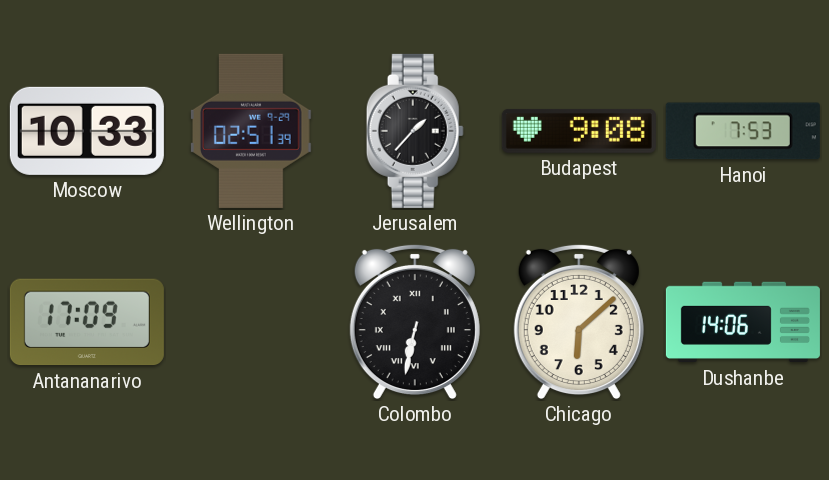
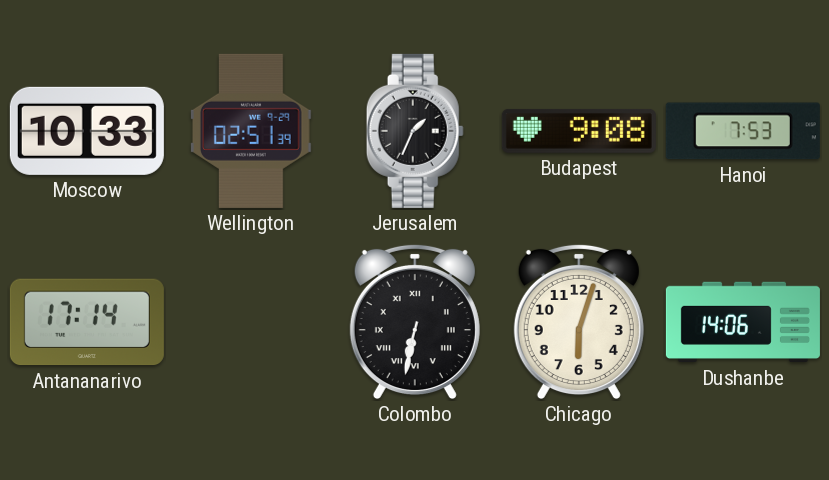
Jerusalem: 1:37 -> 1:34 (415, 131)
Antananarivo: 17:09 -> 17:14 (87, 322)
Chicago: 6:08 -> 6:03 (579, 322)
